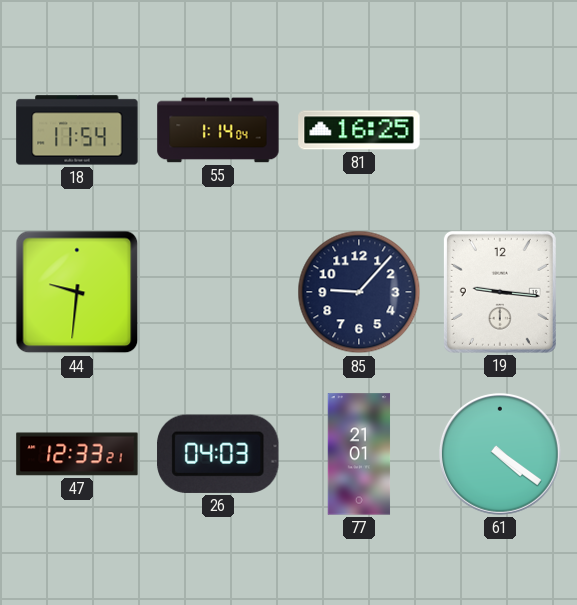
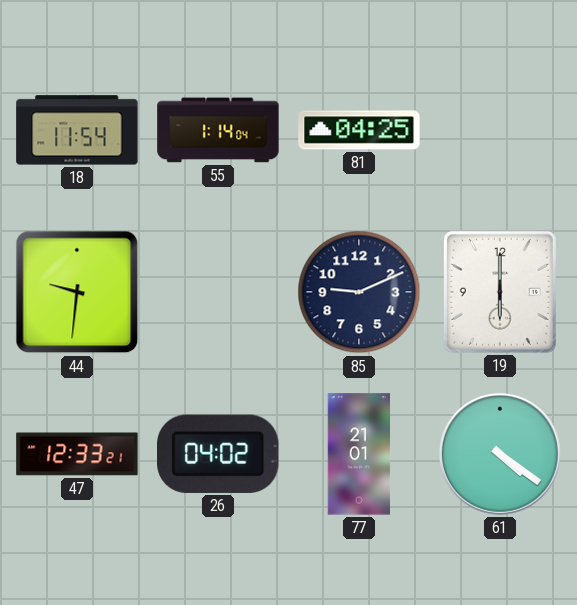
81: 16:25 -> 04:25 (359, 130)
85: 9:07 -> 9:11 (359, 292)
19: 9:16 -> 6:00 (500, 292)
26: 04:03 -> 04:02 (218, 454)
